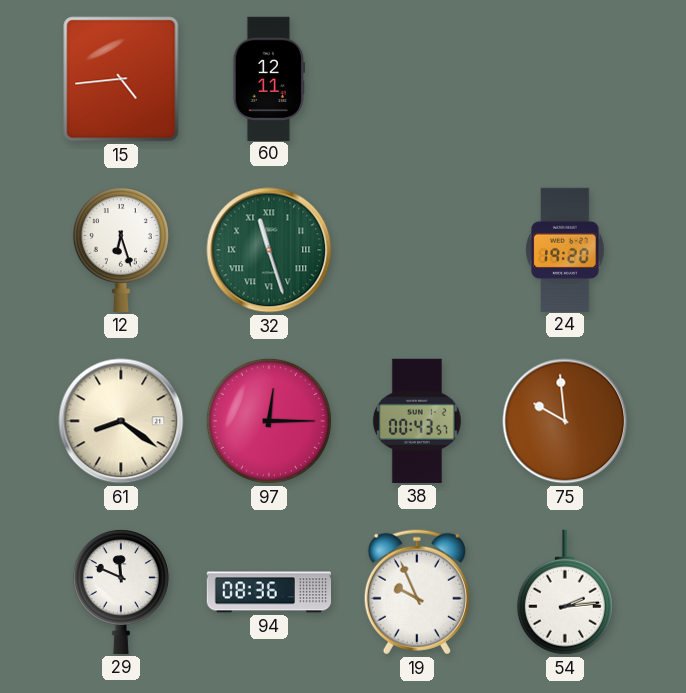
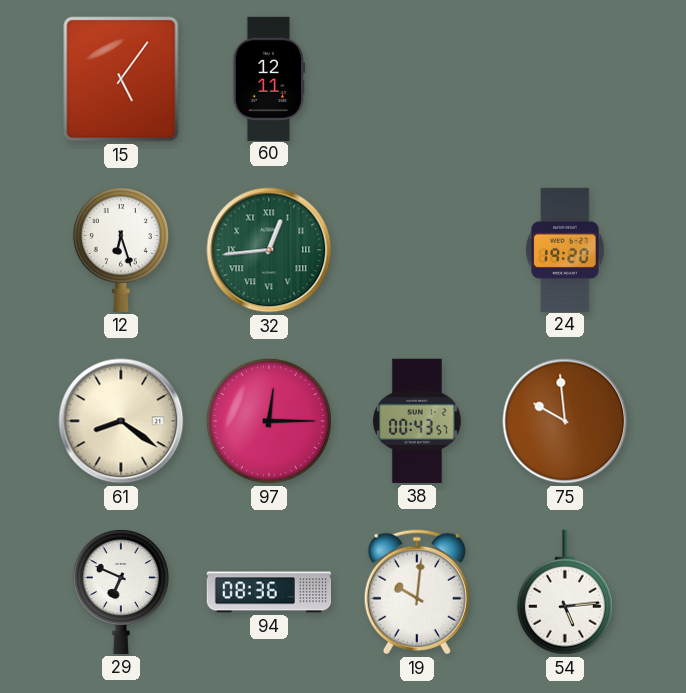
15: 4:44 -> 5:06 (121, 79)
32: 11:27 -> 12:44 (269, 250)
29: 11:49 -> 6:49 (121, 592)
19: 9:56 -> 10:01 (417, 592)
54: 2:14 -> 5:14 (565, 592)
